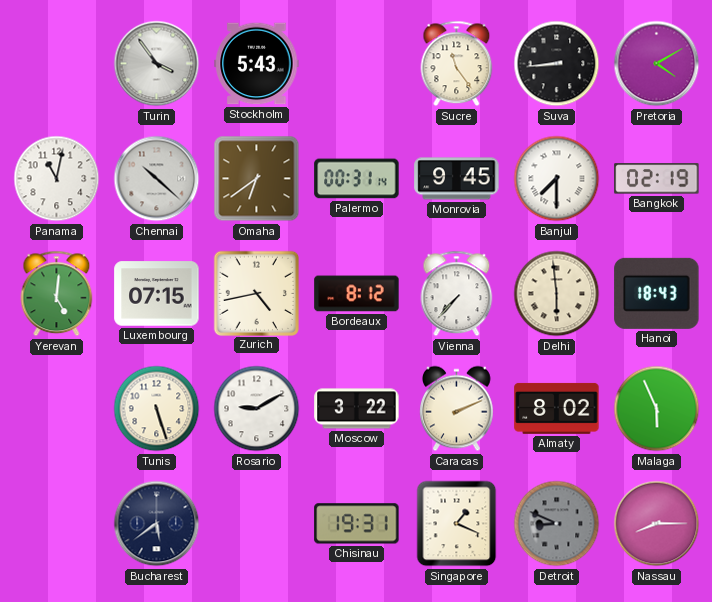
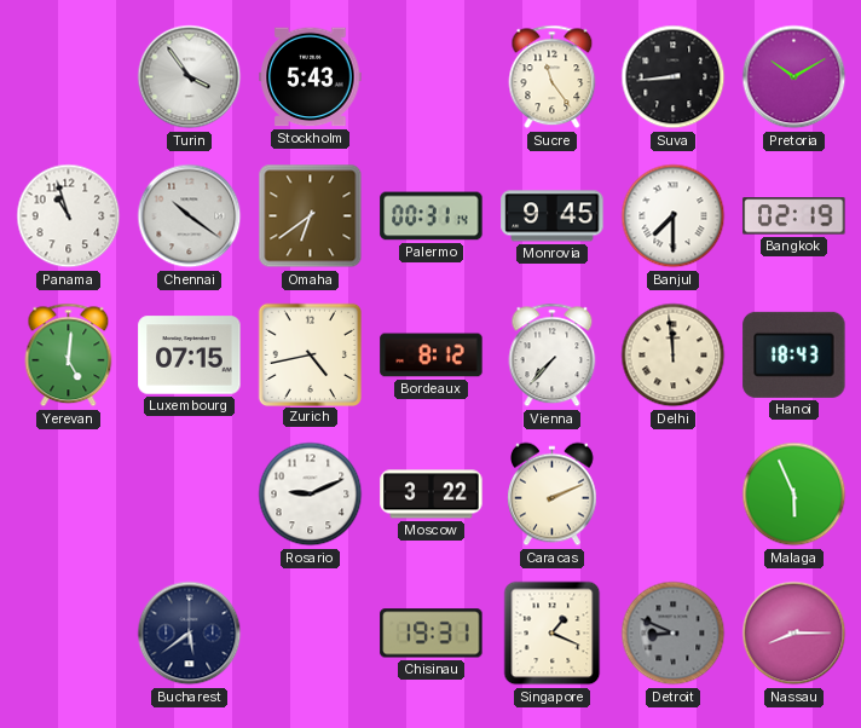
Pretoria: 4:10 -> 10:10 (794, 77)
Panama: 11:02 -> 10:57 (69, 216)
Chennai: 10:22 -> 10:21 (190, 216)
Delhi: 5:59 -> 11:59 (674, 356)
Tunis: 5:27 -> none (157, 409)
Rosario: 9:10 -> 9:11 (311, 495)
Almaty: 8:02 -> none (557, 408)
